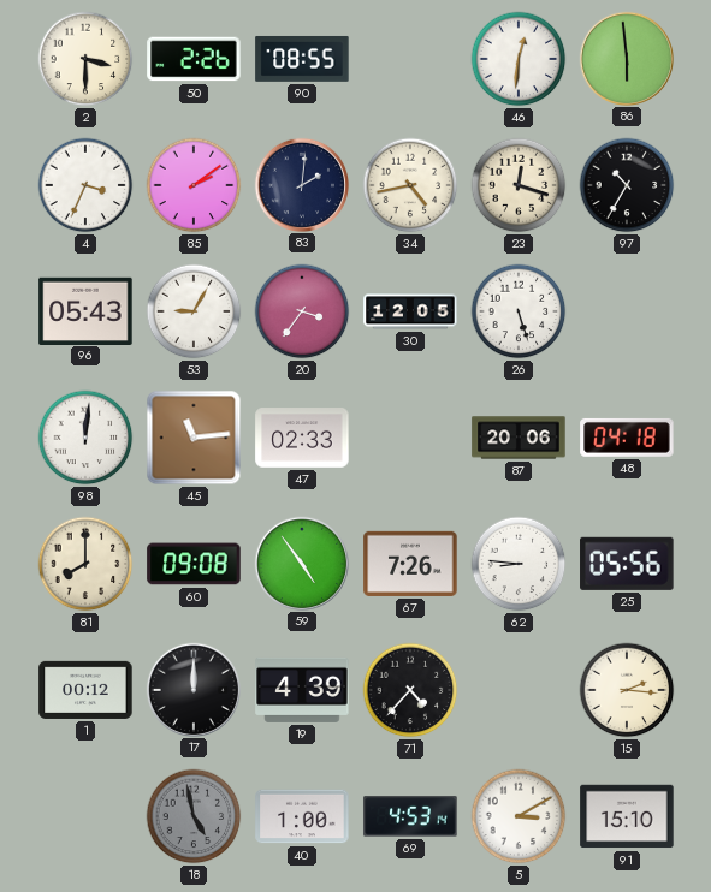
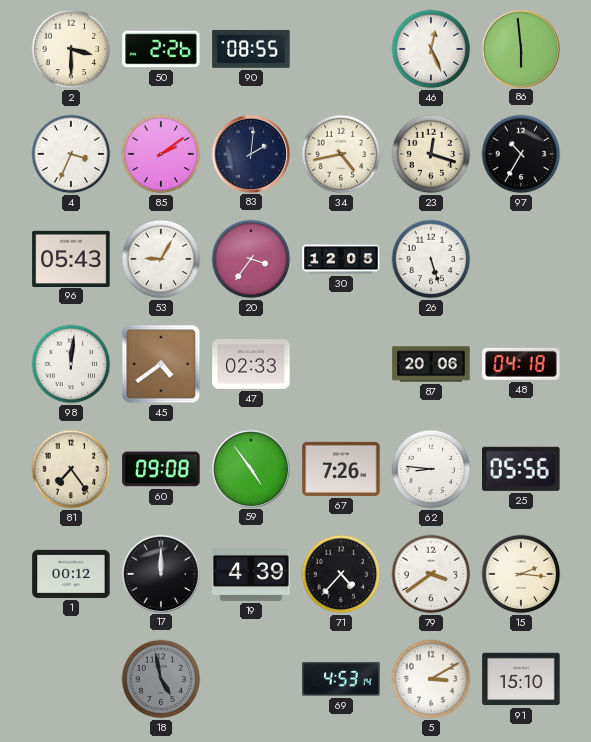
46: 12:31 -> 12:26 (431, 49)
45: 11:14 -> 4:39 (161, 364)
81: 8:00 -> 7:24 (71, 469)
79: none -> 3:39 (431, 574)
40: 1:00 -> none (302, 816)
